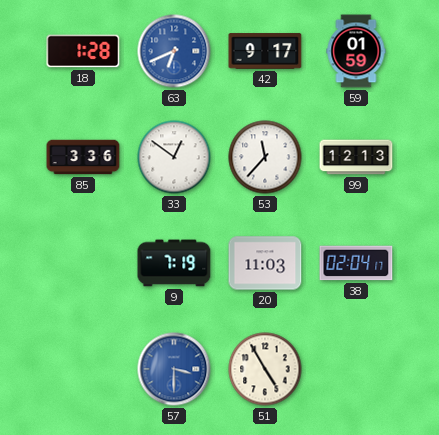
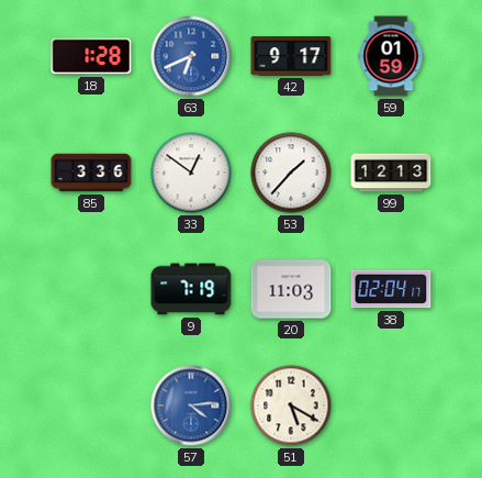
53: 11:37 -> 1:37 (291, 173)
57: 3:30 -> 4:14 (191, 405)
51: 4:55 -> 5:20 (291, 405)
